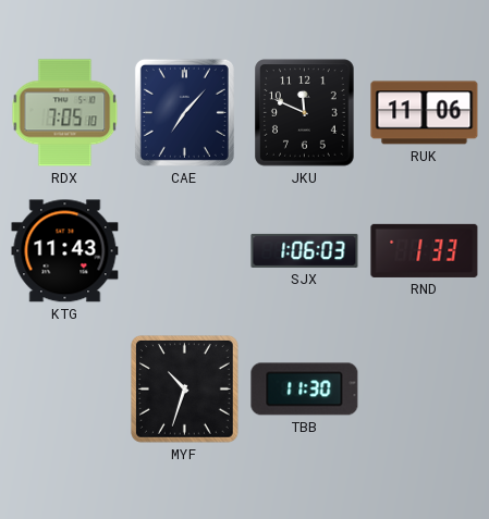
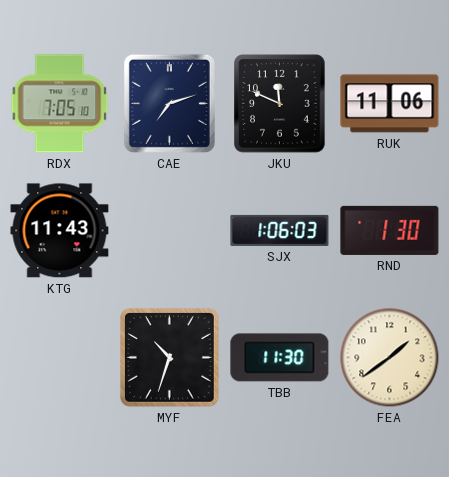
CAE: 7:07 -> 7:12 (169, 103)
RND: 1:33 -> 1:30 (390, 230)
FEA: none -> 1:39 (390, 358)
